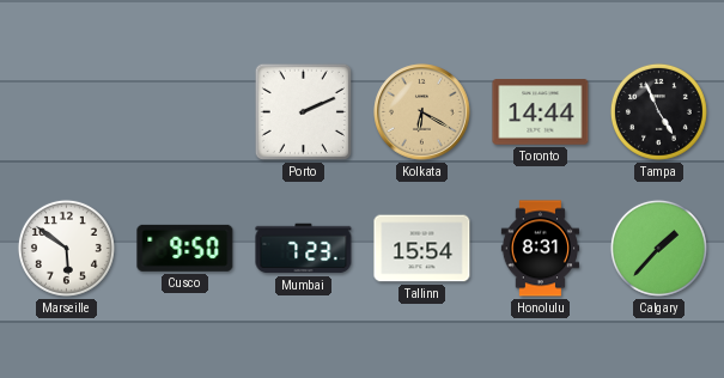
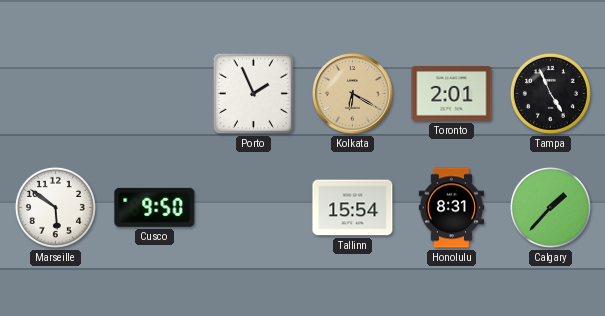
Porto: 2:11 -> 1:56 (253, 93)
Toronto: 14:44 -> 2:01 (452, 94)
Mumbai: 7:23 -> none (304, 249)
